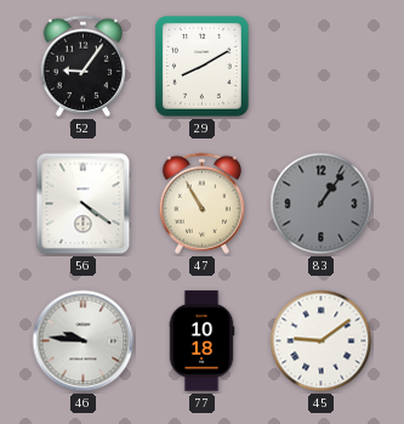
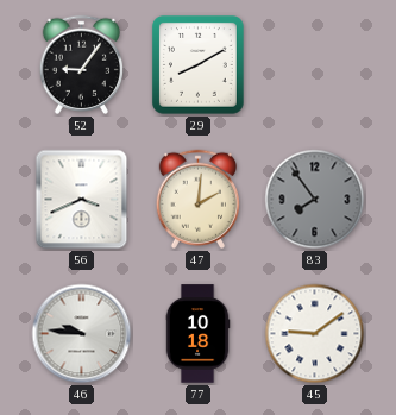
56: 4:21 -> 3:41 (82, 200)
47: 10:55 -> 2:01 (197, 199)
83: 1:06 -> 7:54 (315, 200)
